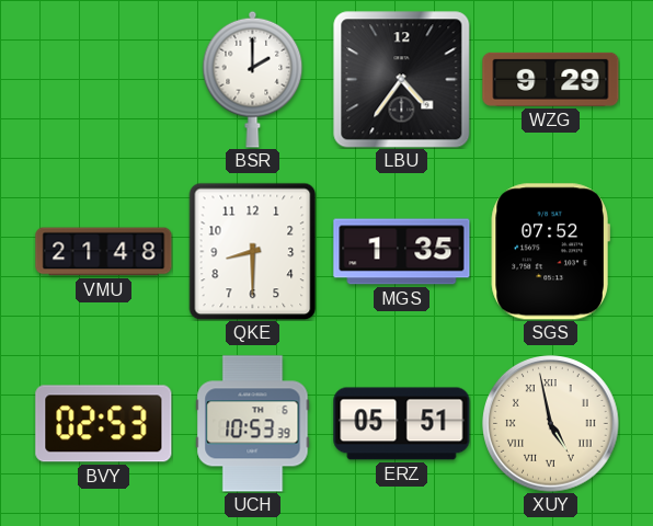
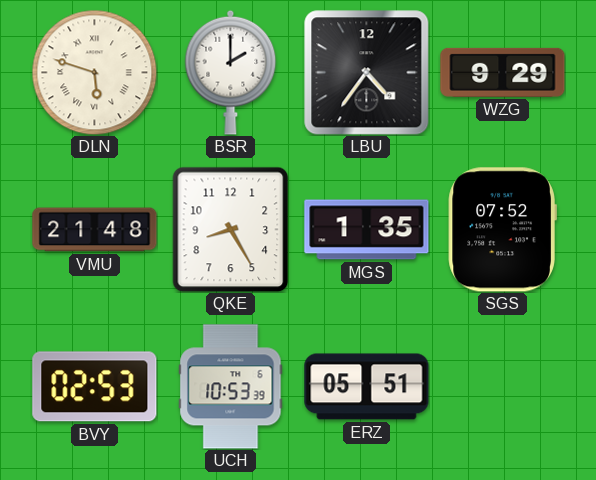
DLN: none -> 5:48 (94, 72)
QKE: 8:30 -> 8:25 (231, 229)
XUY: 4:58 -> none (551, 424)
